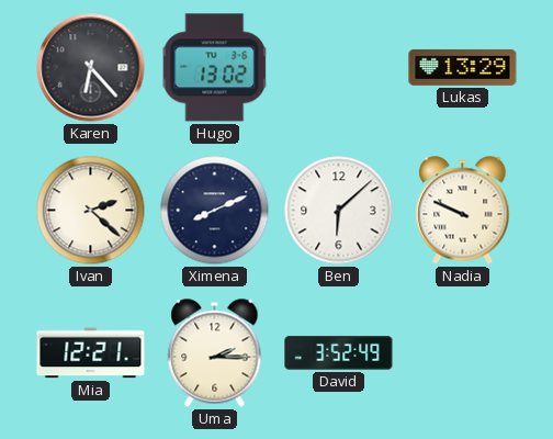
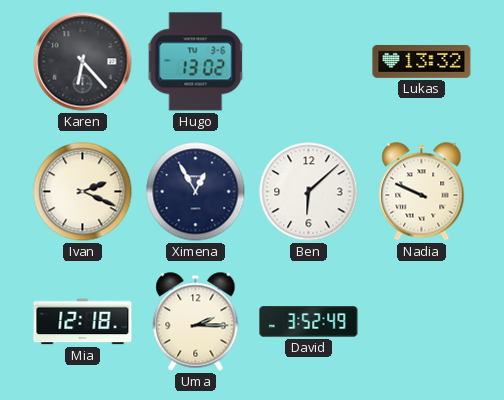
Lukas: 13:29 -> 13:32 (422, 61)
Ivan: 2:22 -> 2:19 (83, 192)
Ximena: 8:11 -> 12:55 (196, 192)
Mia: 12:21 -> 12:18 (83, 322)
